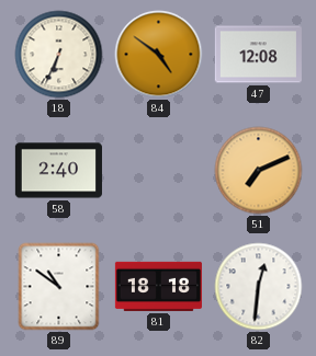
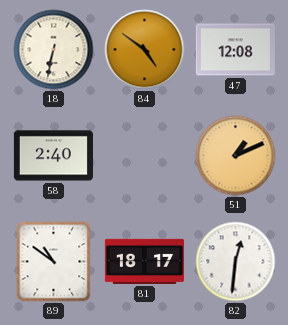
18: 6:34 -> 6:32 (54, 50)
51: 7:11 -> 1:11 (236, 156)
81: 18:18 -> 18:17 (144, 261)
